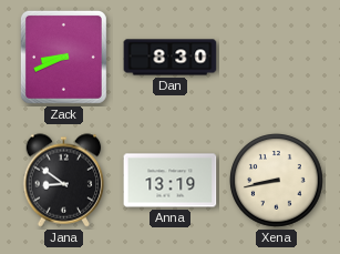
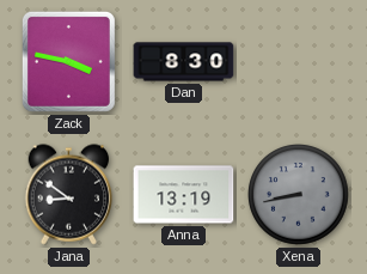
Zack: 8:41 -> 3:47 (68, 61)
Xena dial: cream -> grey (299, 195)
